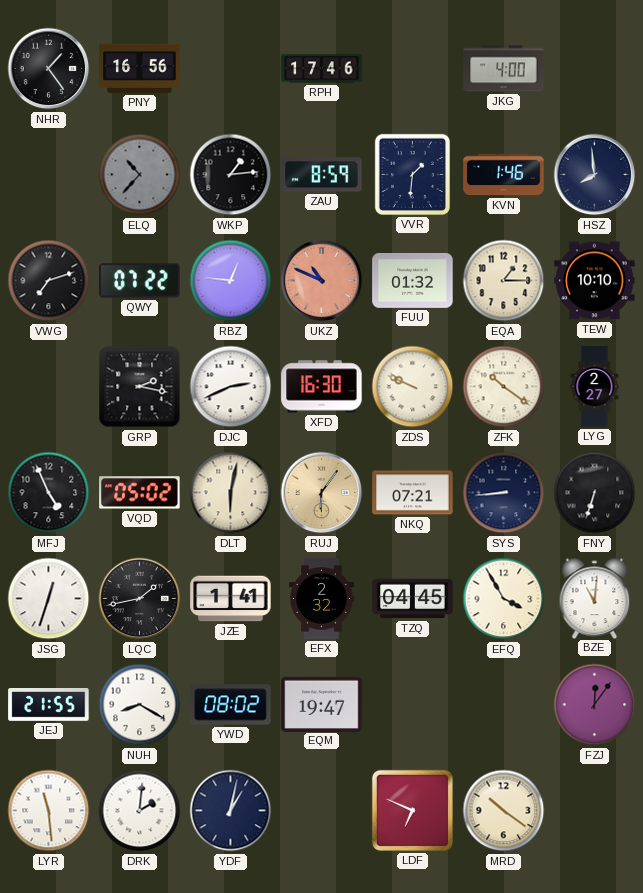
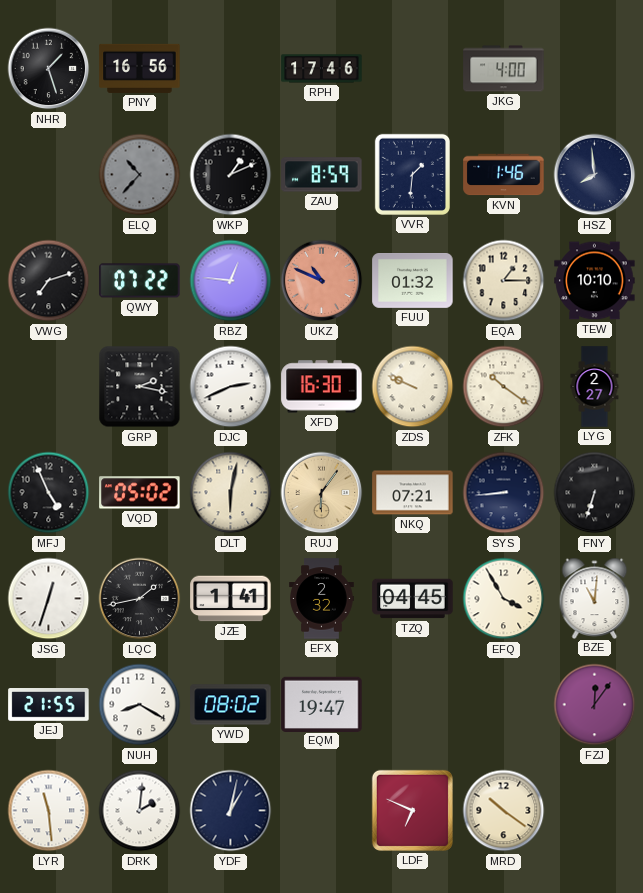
NHR: 1:24 -> 1:27 (49, 69)
WKP: 1:14 -> 1:11 (231, 175)
